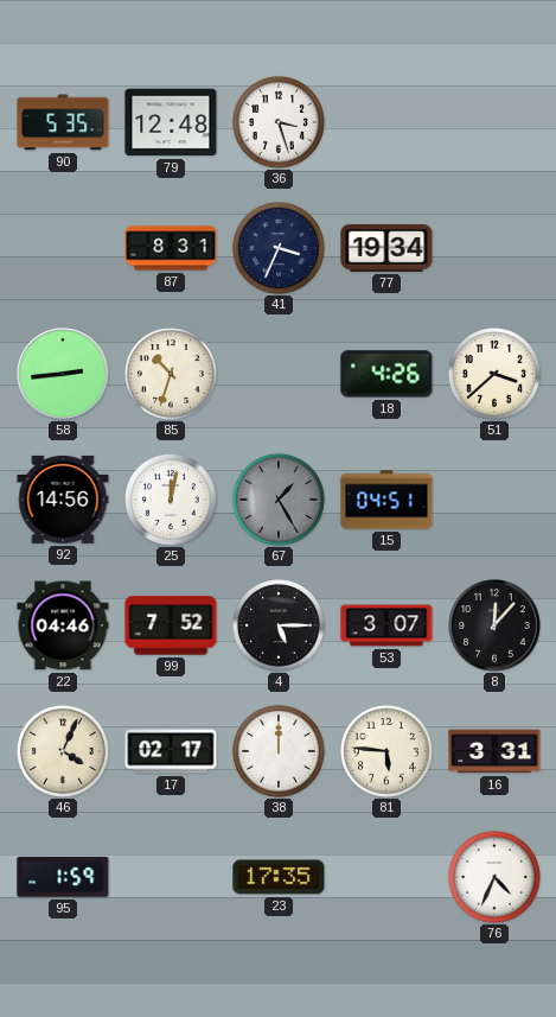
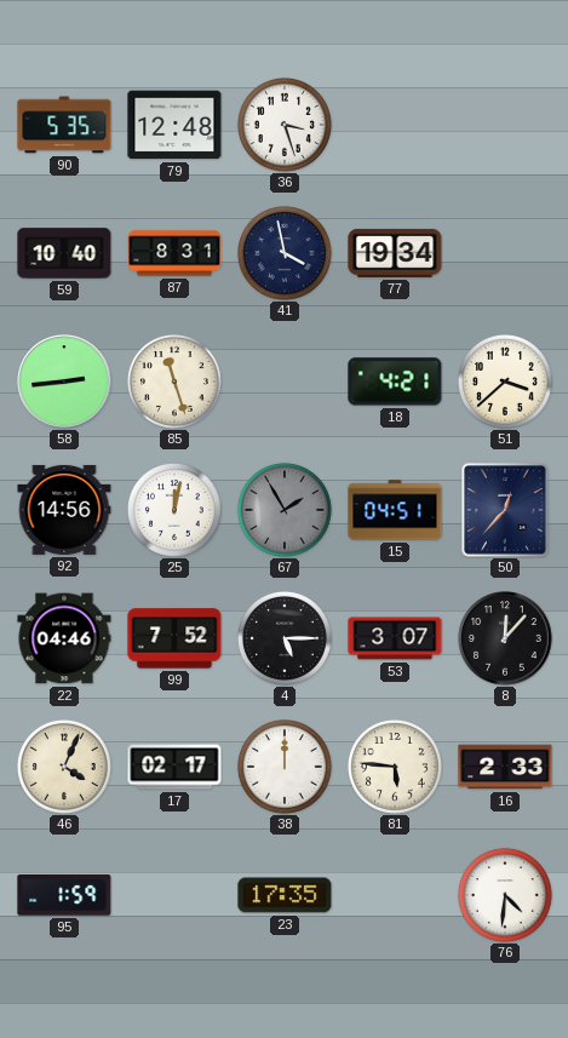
59: none -> 10:40 (64, 253)
41: 3:34 -> 3:58 (285, 253)
85: 10:33 -> 11:27 (174, 382)
18: 4:26 -> 4:21 (395, 382)
67: 1:25 -> 1:55 (285, 510)
50: none -> 12:37 (505, 510)
16: 3:31 -> 2:33 (505, 767)
76: 4:34 -> 4:31 (505, 895)
